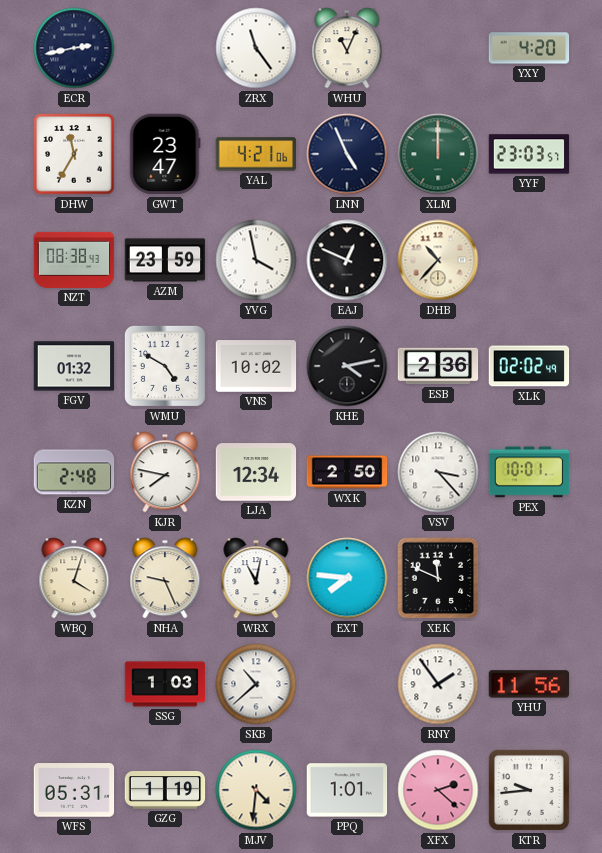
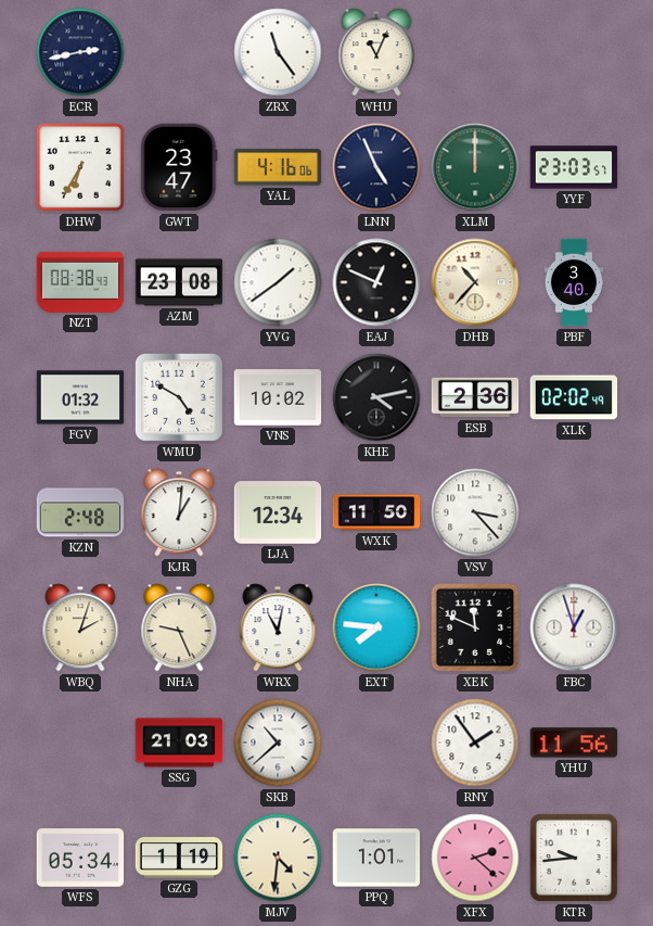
YXY: 4:20 -> none (529, 48)
DHW: 11:35 -> 6:35 (80, 167)
YAL: 4:21 -> 4:16 (278, 167)
AZM: 23:59 -> 23:08 (179, 282)
YVG: 3:58 -> 1:39 (278, 282)
PBF: none -> 3:40 (574, 282)
KJR: 7:47 -> 1:01 (179, 512)
WXK: 2:50 -> 11:50 (376, 512)
PEX: 10:01 -> none (529, 472)
WBQ: 4:03 -> 2:03 (80, 627)
FBC: none -> 12:57 (574, 627)
SSG: 1:03 -> 21:03 (179, 743)
WFS: 05:31 -> 05:34 (80, 858)
